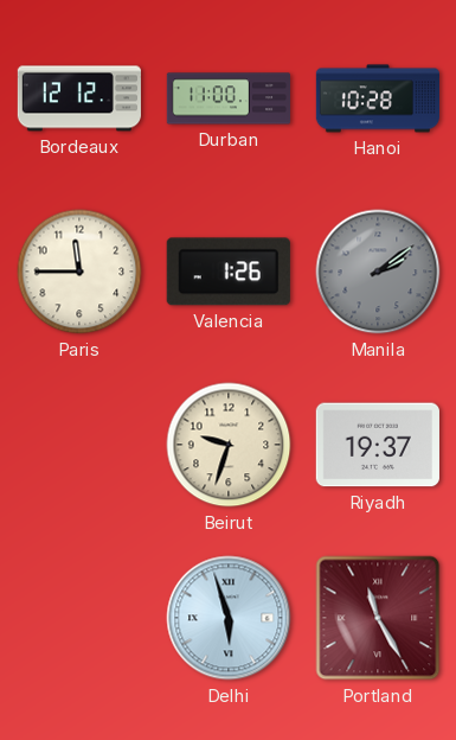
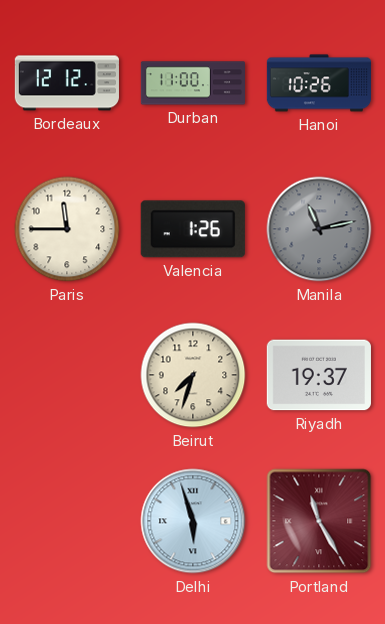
Hanoi: 10:28 -> 10:26 (318, 83)
Manila: 2:09 -> 11:13 (319, 229)
Beirut: 9:33 -> 7:33 (193, 375)
